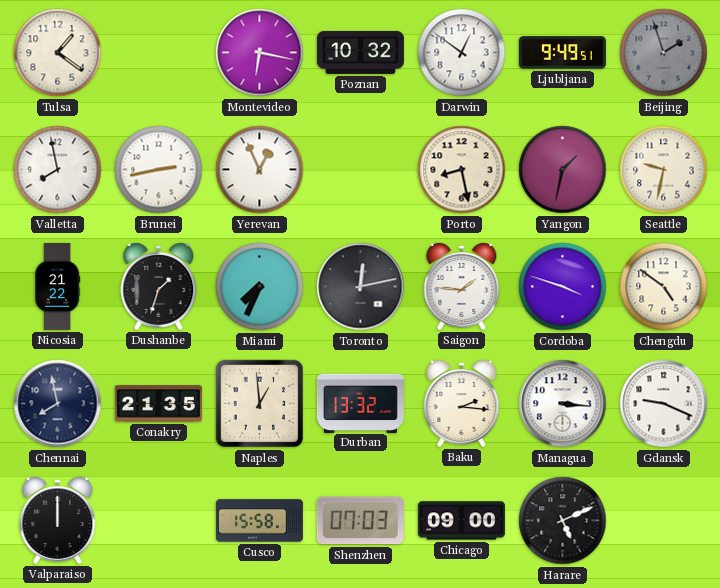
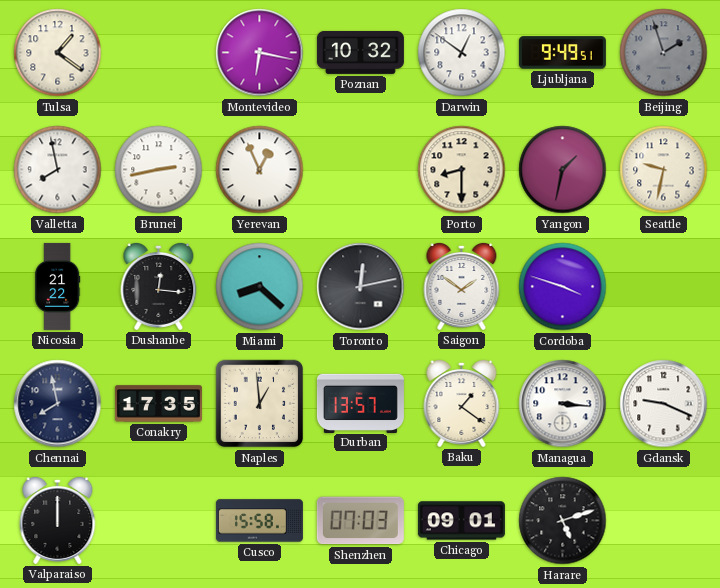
Porto: 8:28 -> 8:30 (462, 170)
Dushanbe: 1:33 -> 12:16 (159, 286)
Miami: 7:34 -> 8:22 (260, 287)
Saigon: 1:46 -> 1:51 (462, 286)
Chengdu: 4:51 -> none (664, 287)
Conakry: 21:35 -> 17:35 (158, 404)
Durban: 13:32 -> 13:57 (360, 403)
Baku: 2:16 -> 1:21 (462, 403)
Chicago: 09:00 -> 09:01 (461, 521)
Harare: 5:11 -> 5:12 (563, 521)
